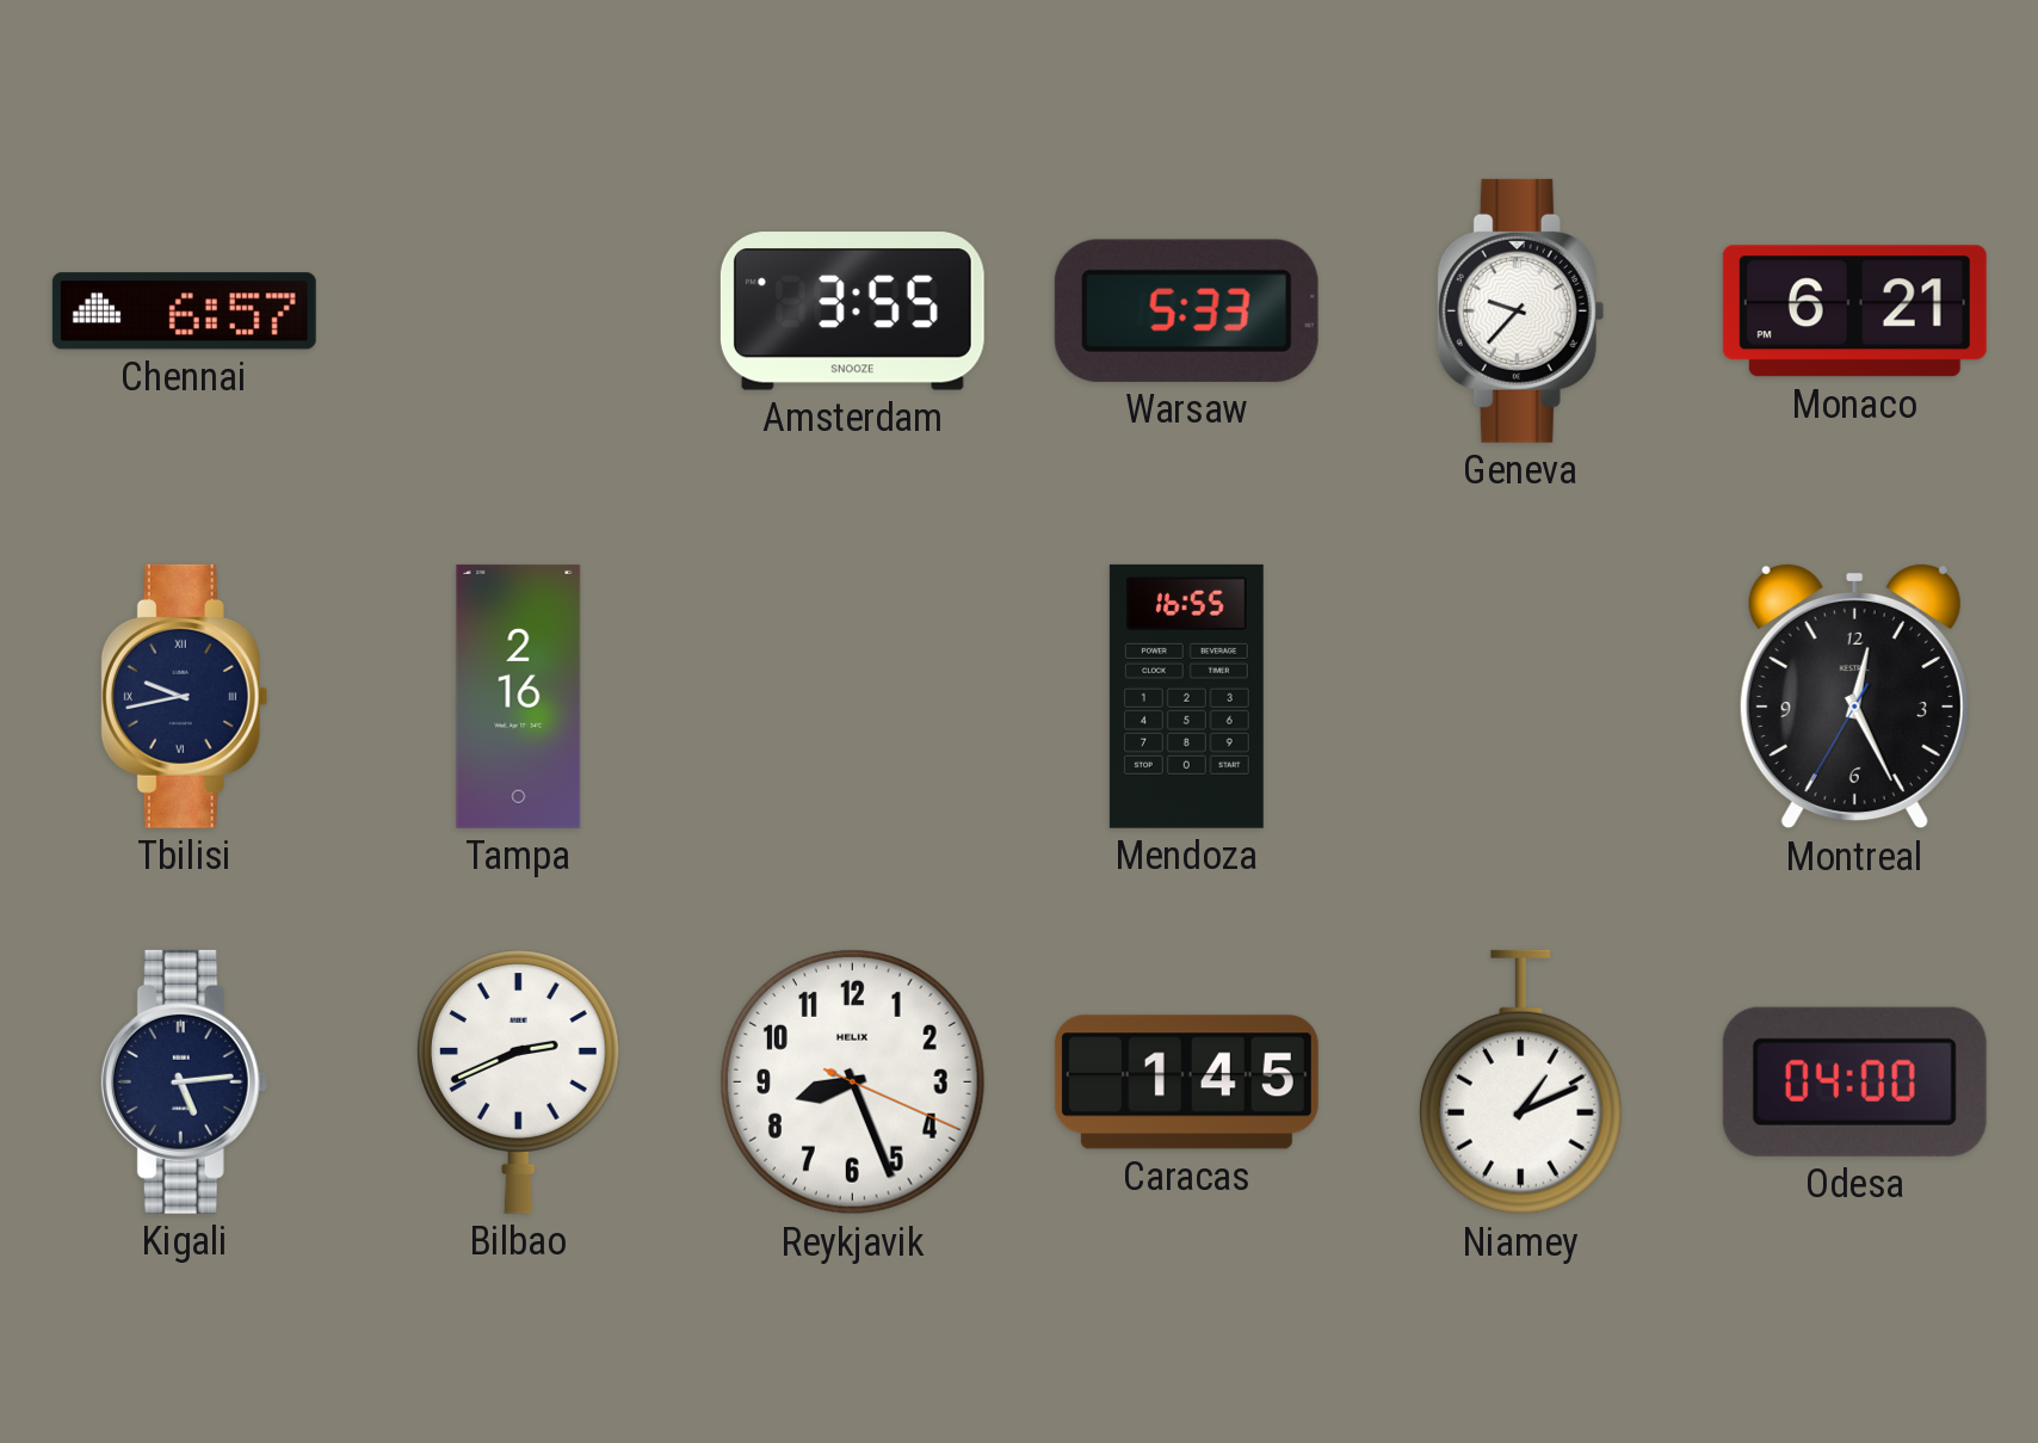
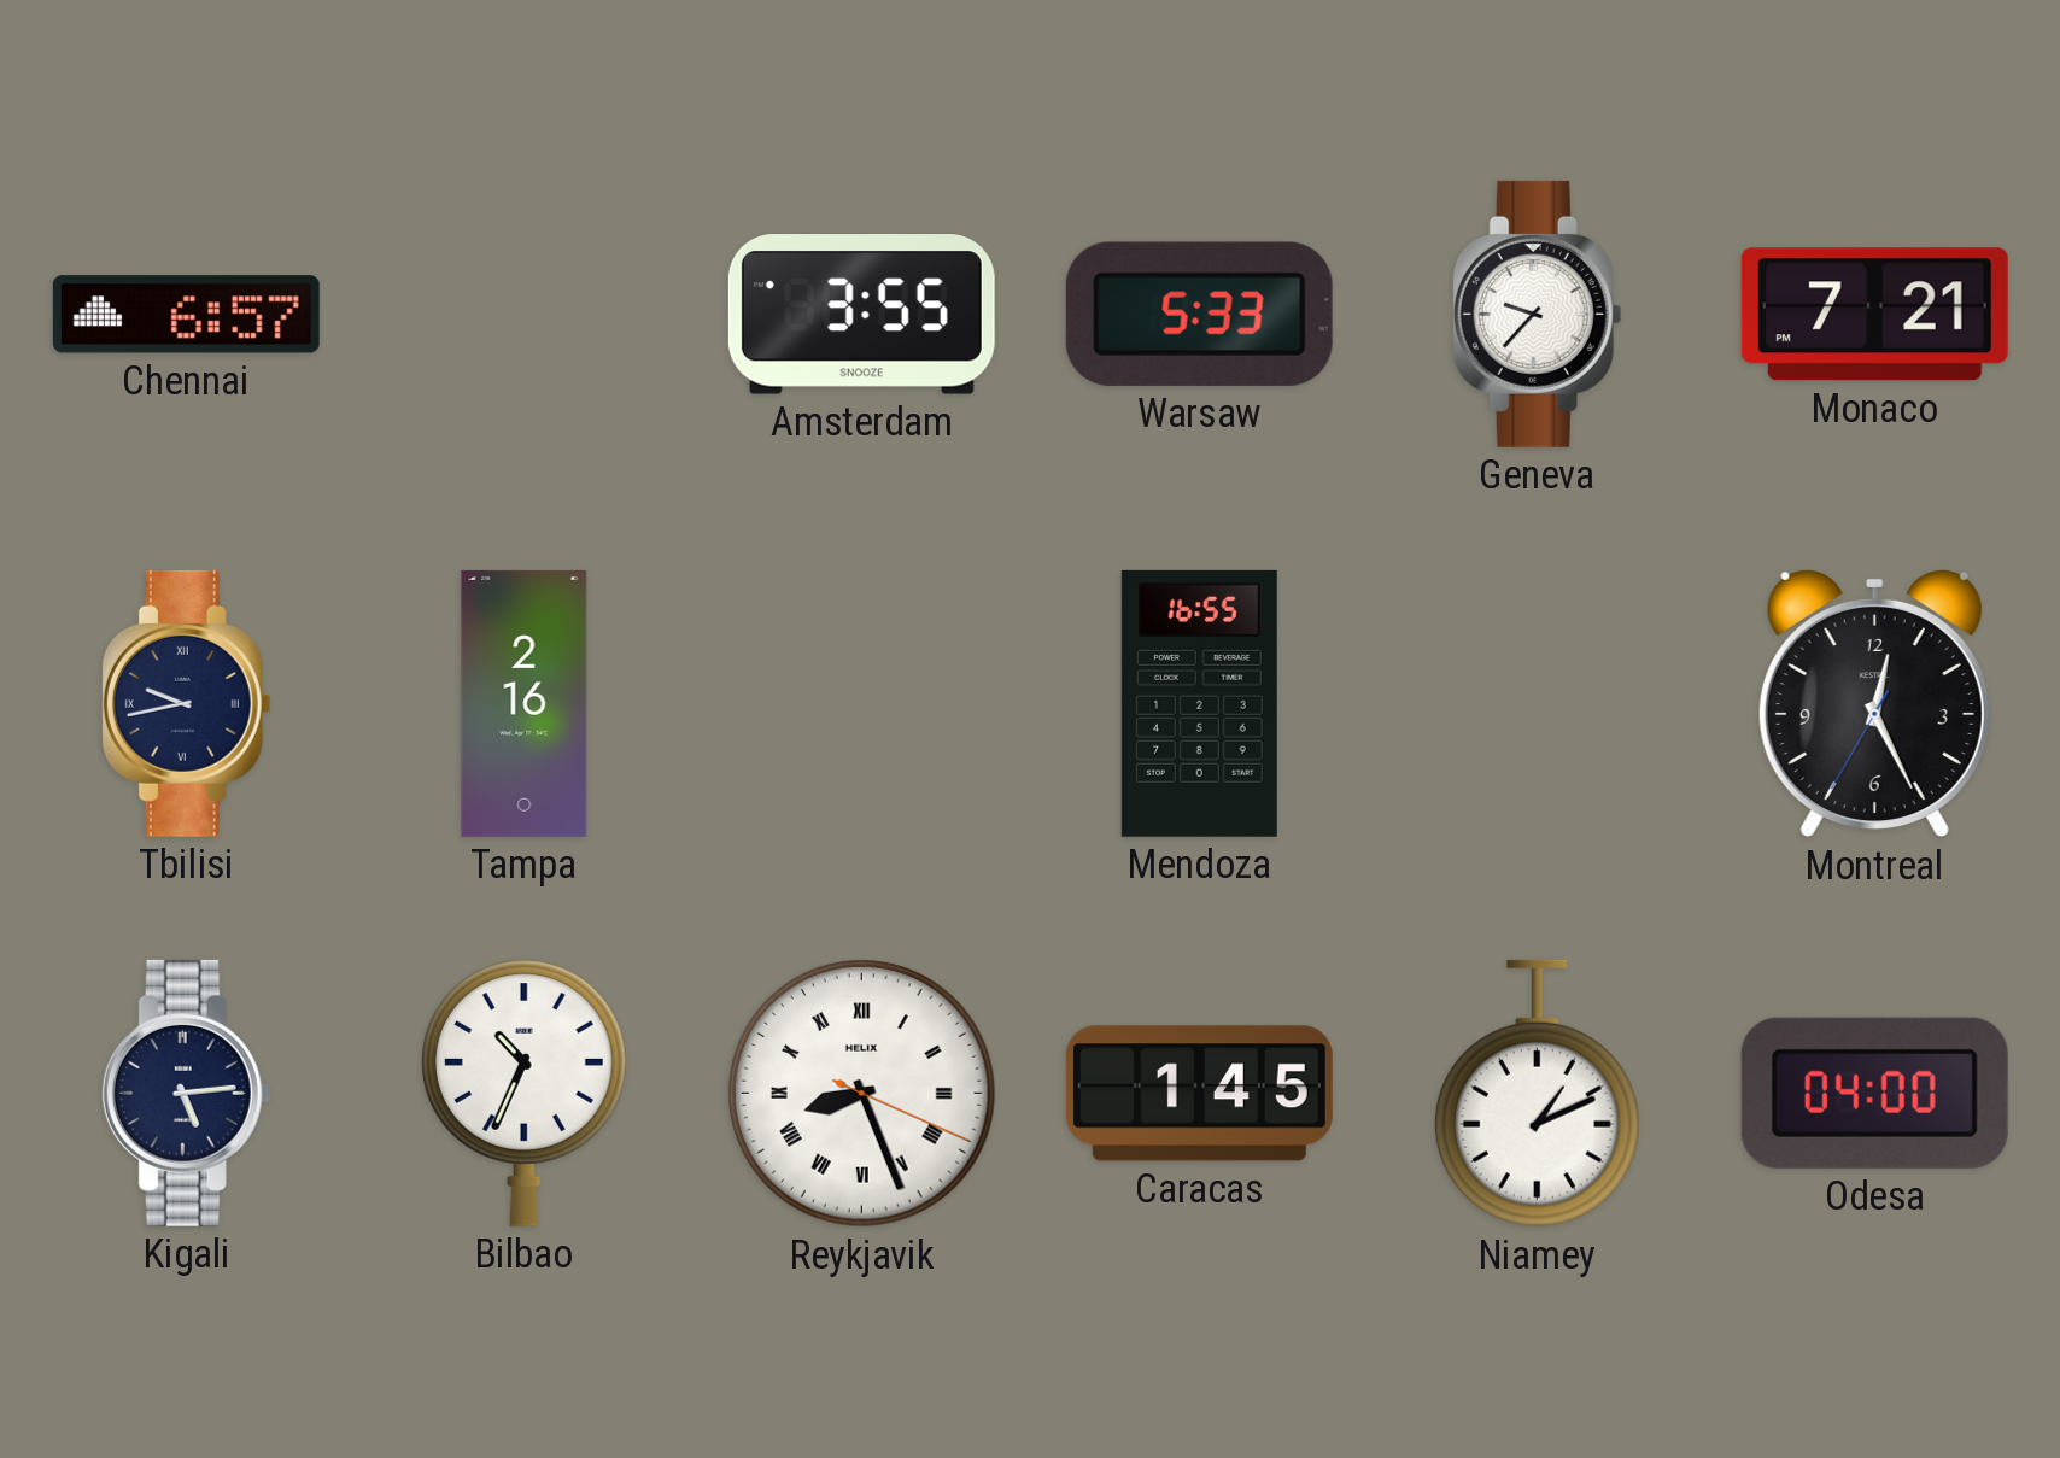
Monaco: 6:21 -> 7:21 (1874, 315)
Bilbao: 2:41 -> 10:34 (523, 1093)
Reykjavik numerals: Arabic -> Roman (862, 1094)
